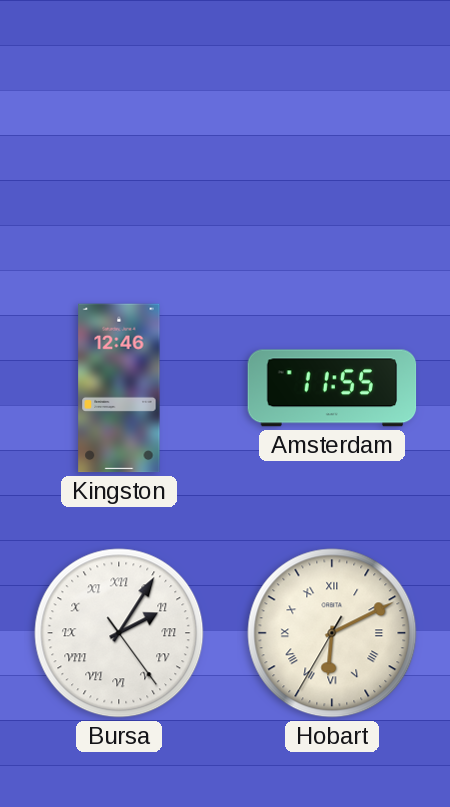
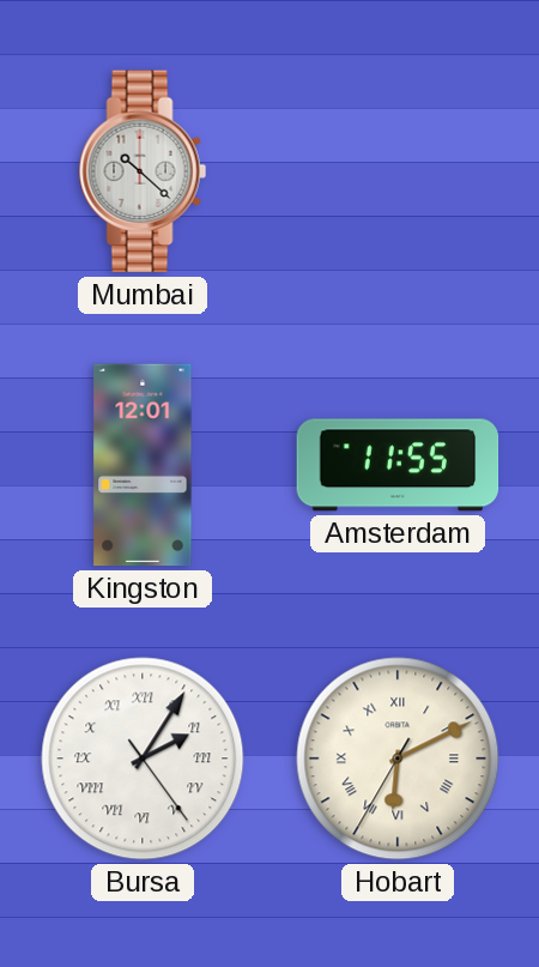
Mumbai: none -> 10:22 (143, 171)
Kingston: 12:46 -> 12:01 (143, 465)
